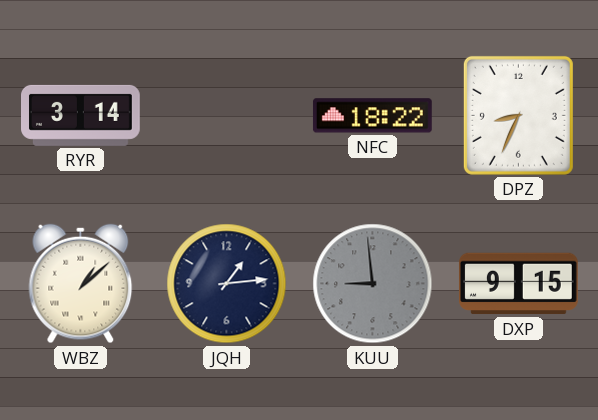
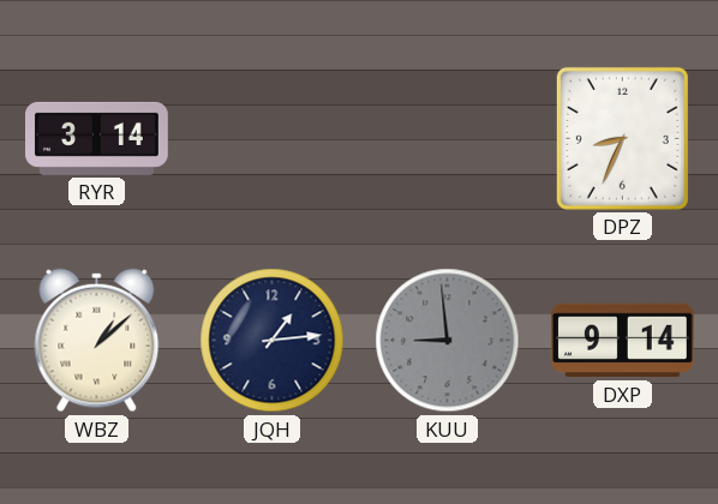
NFC: 18:22 -> none (372, 116)
DXP: 9:15 -> 9:14 (622, 341)
